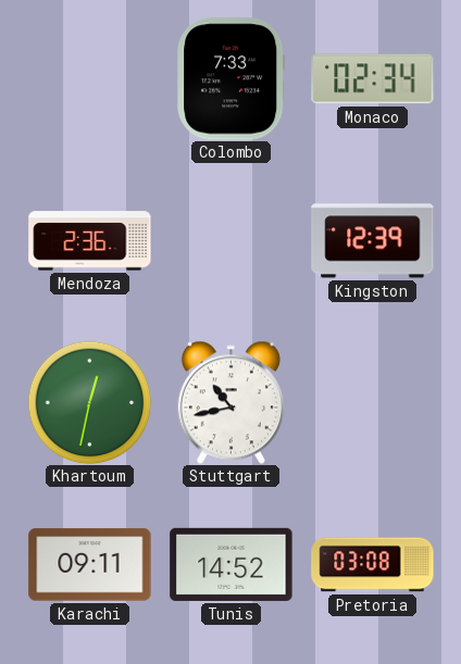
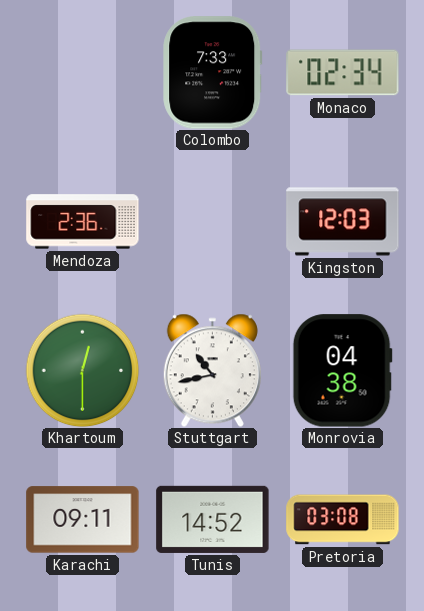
Kingston: 12:39 -> 12:03 (343, 222)
Khartoum: 12:32 -> 12:30 (82, 370)
Monrovia: none -> 04:38 (342, 371)
